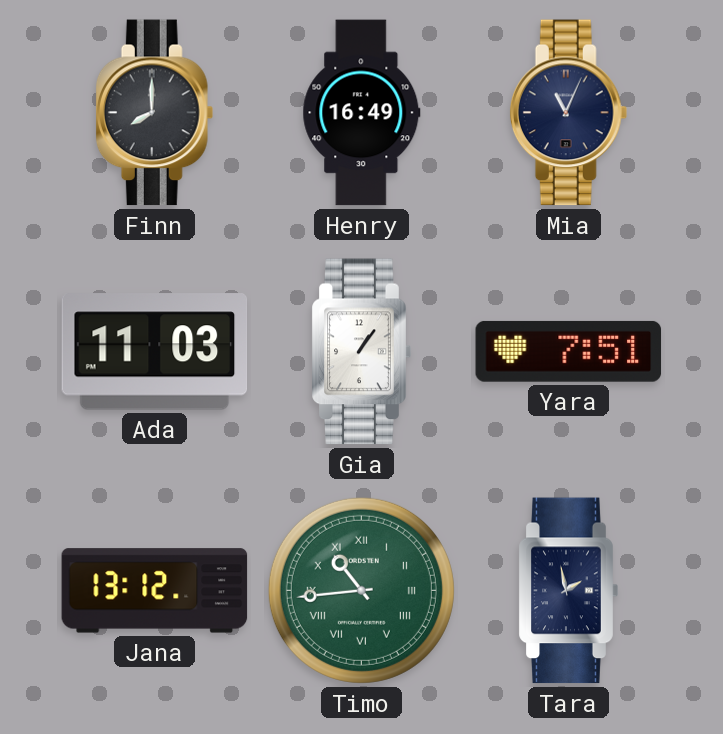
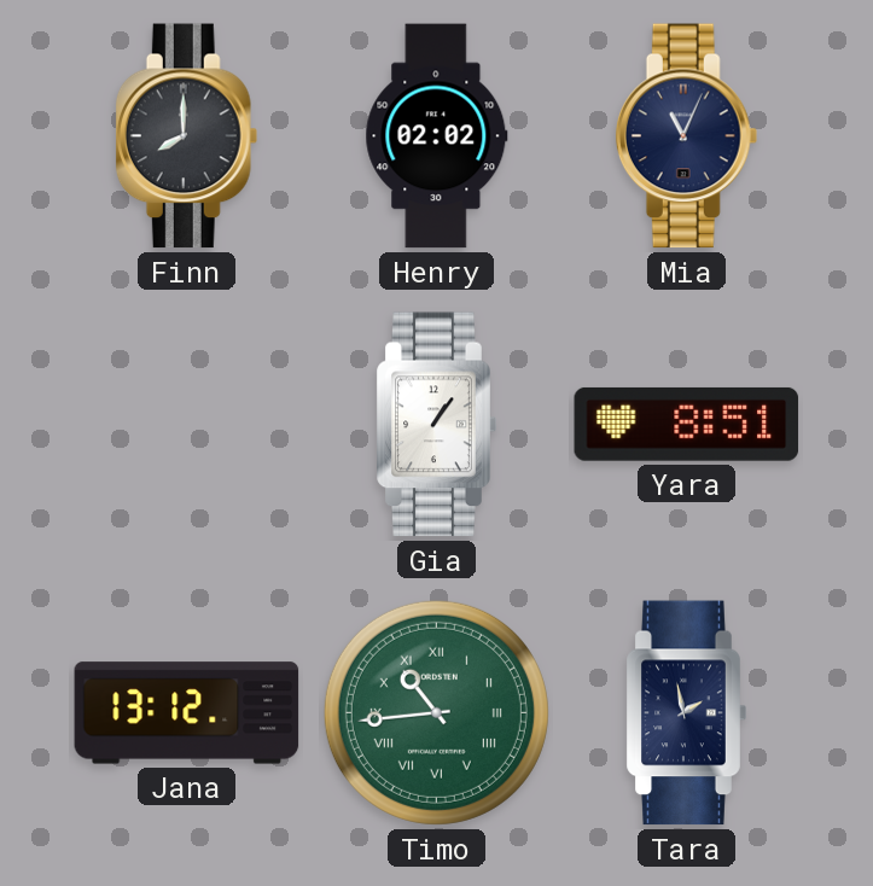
Henry: 16:49 -> 02:02 (437, 136)
Ada: 11:03 -> none (155, 352)
Yara: 7:51 -> 8:51 (687, 424)
